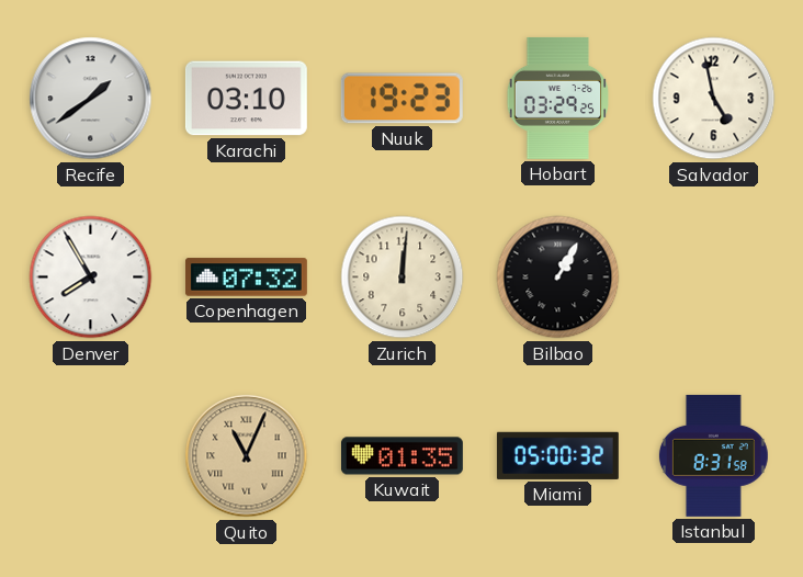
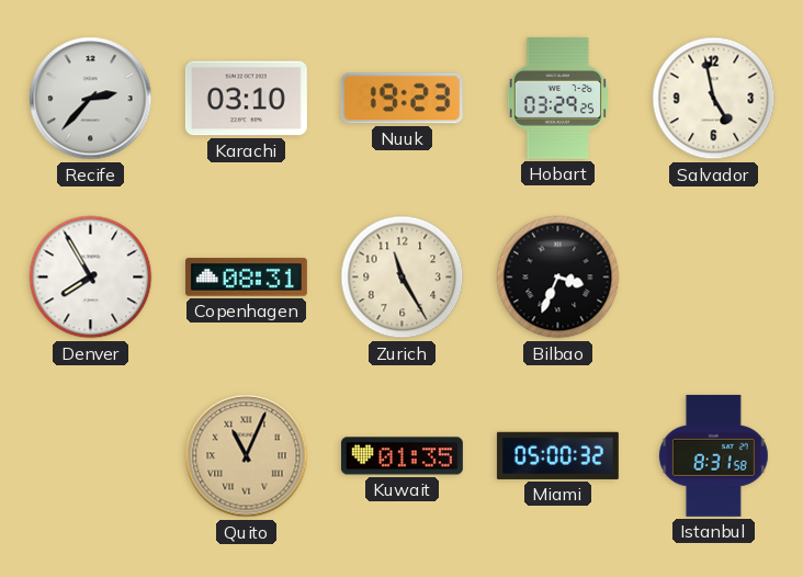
Recife: 1:39 -> 2:37 (91, 99)
Copenhagen: 07:32 -> 08:31 (246, 278)
Zurich: 12:01 -> 11:25 (403, 278)
Bilbao: 1:05 -> 3:34 (558, 278)
